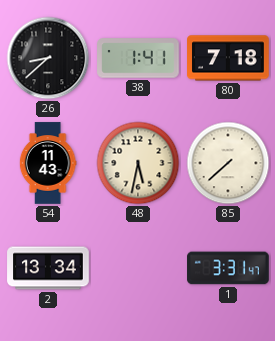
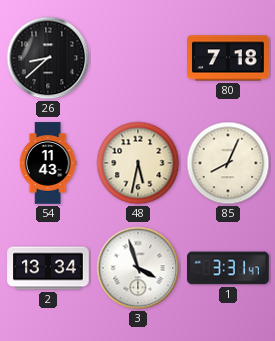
38: 1:41 -> none (138, 58)
85: 7:38 -> 8:04 (228, 163)
3: none -> 3:57 (138, 268)
